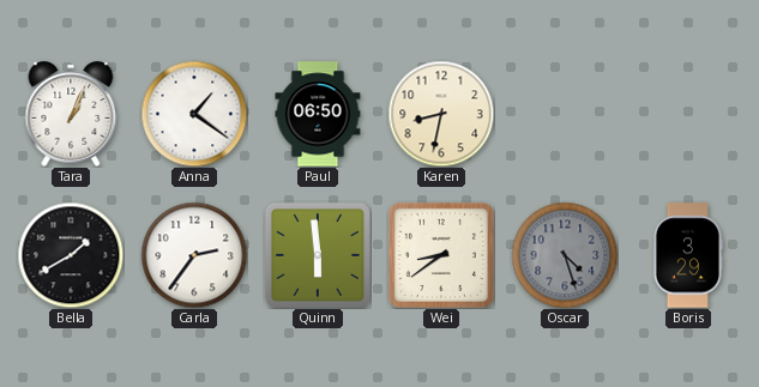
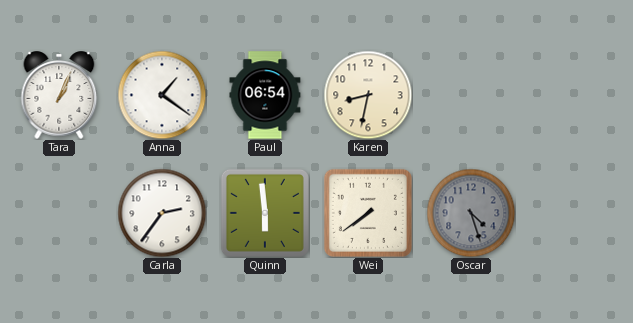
Paul: 06:50 -> 06:54 (265, 95)
Bella: 1:40 -> none (71, 255)
Wei: 8:39 -> 7:39 (368, 213)
Boris: 3:29 -> none (687, 255)
